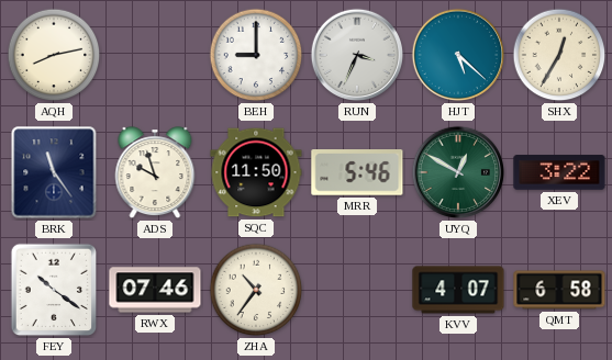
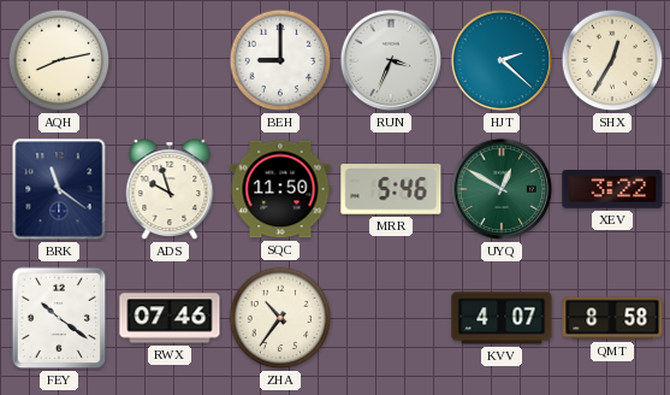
HJT: 5:22 -> 2:22 (502, 60)
BRK: 11:24 -> 11:21 (59, 189)
QMT: 6:58 -> 8:58 (612, 318)
